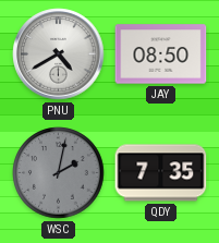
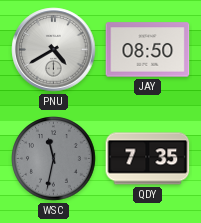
WSC: 2:02 -> 11:32 (54, 159)
